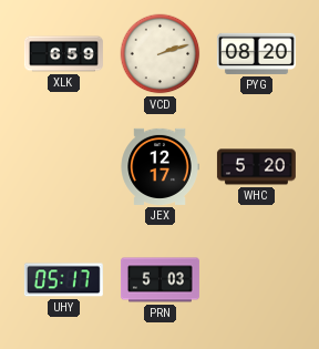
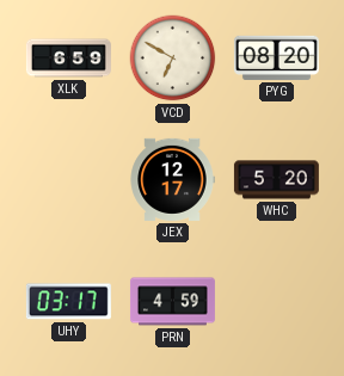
VCD: 2:12 -> 6:50 (173, 58)
UHY: 05:17 -> 03:17 (68, 302)
PRN: 5:03 -> 4:59 (172, 302)
